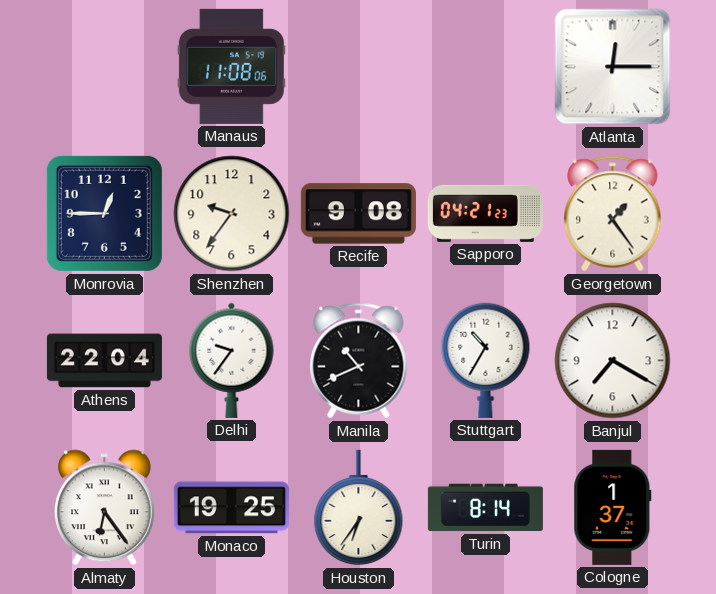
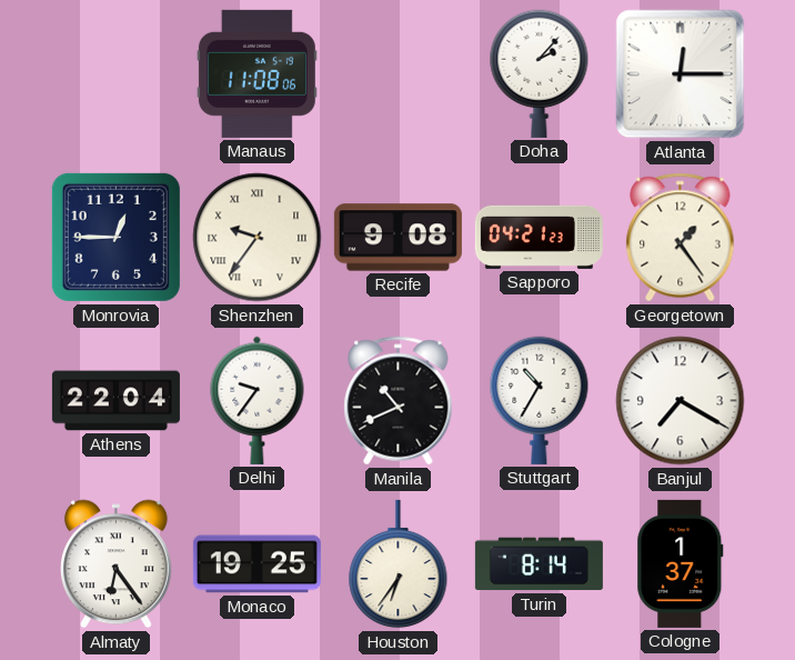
Doha: none -> 2:07 (540, 73)
Shenzhen numerals: Arabic -> Roman (258, 238)
